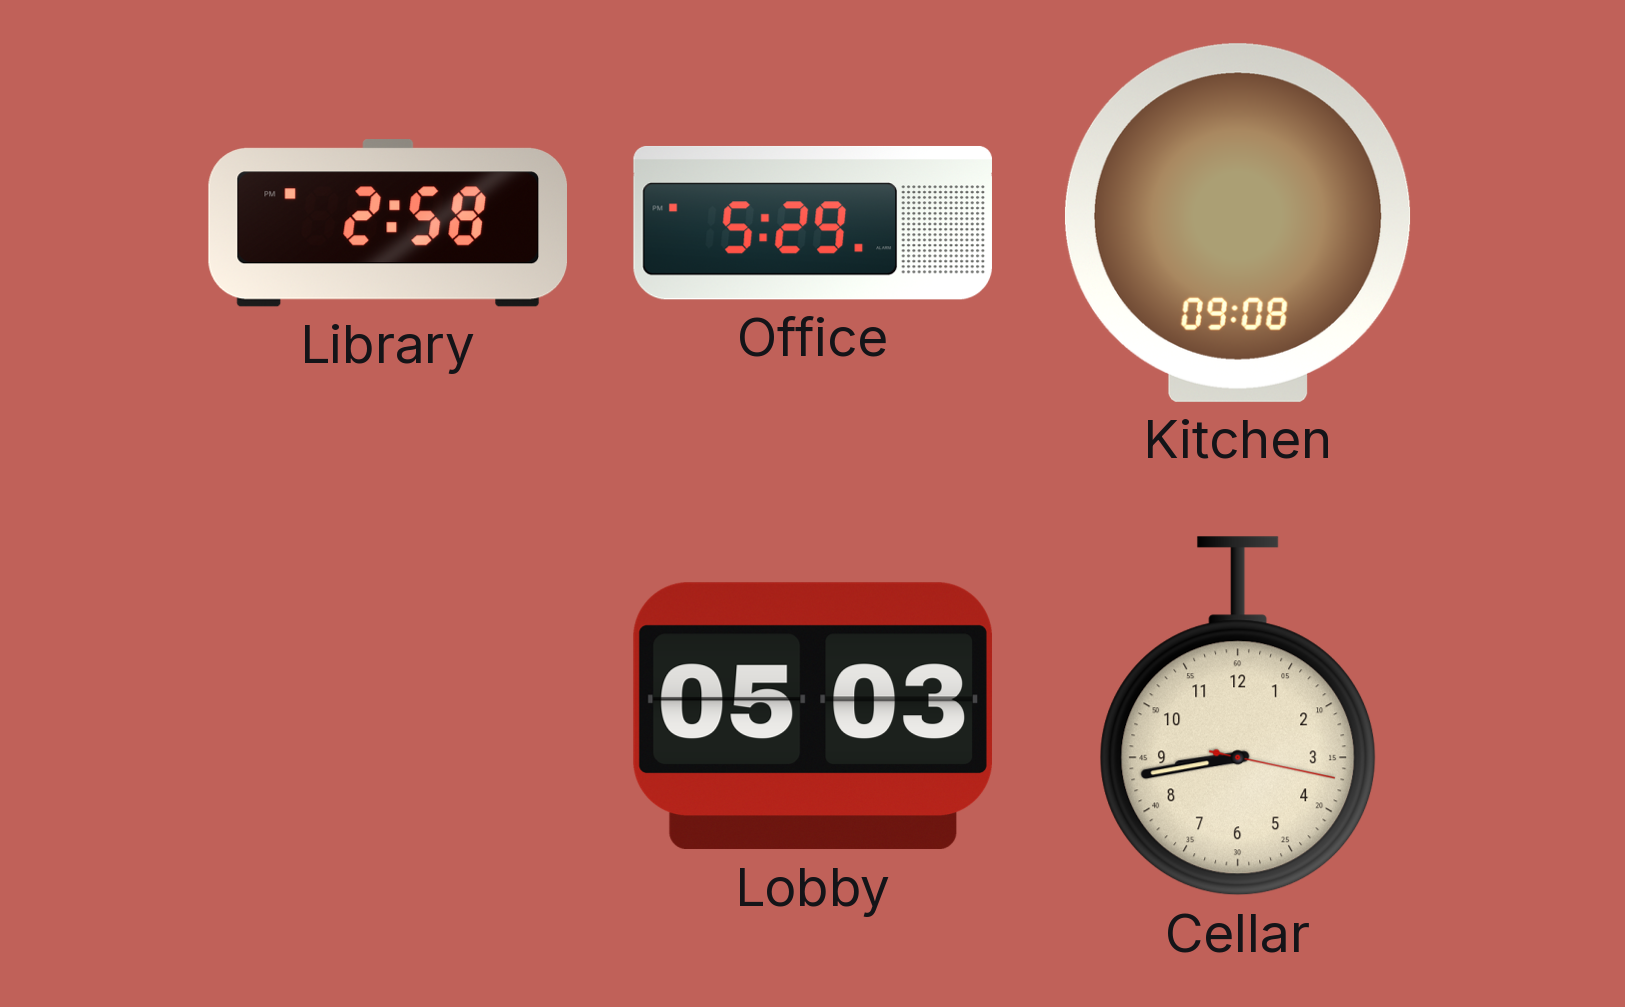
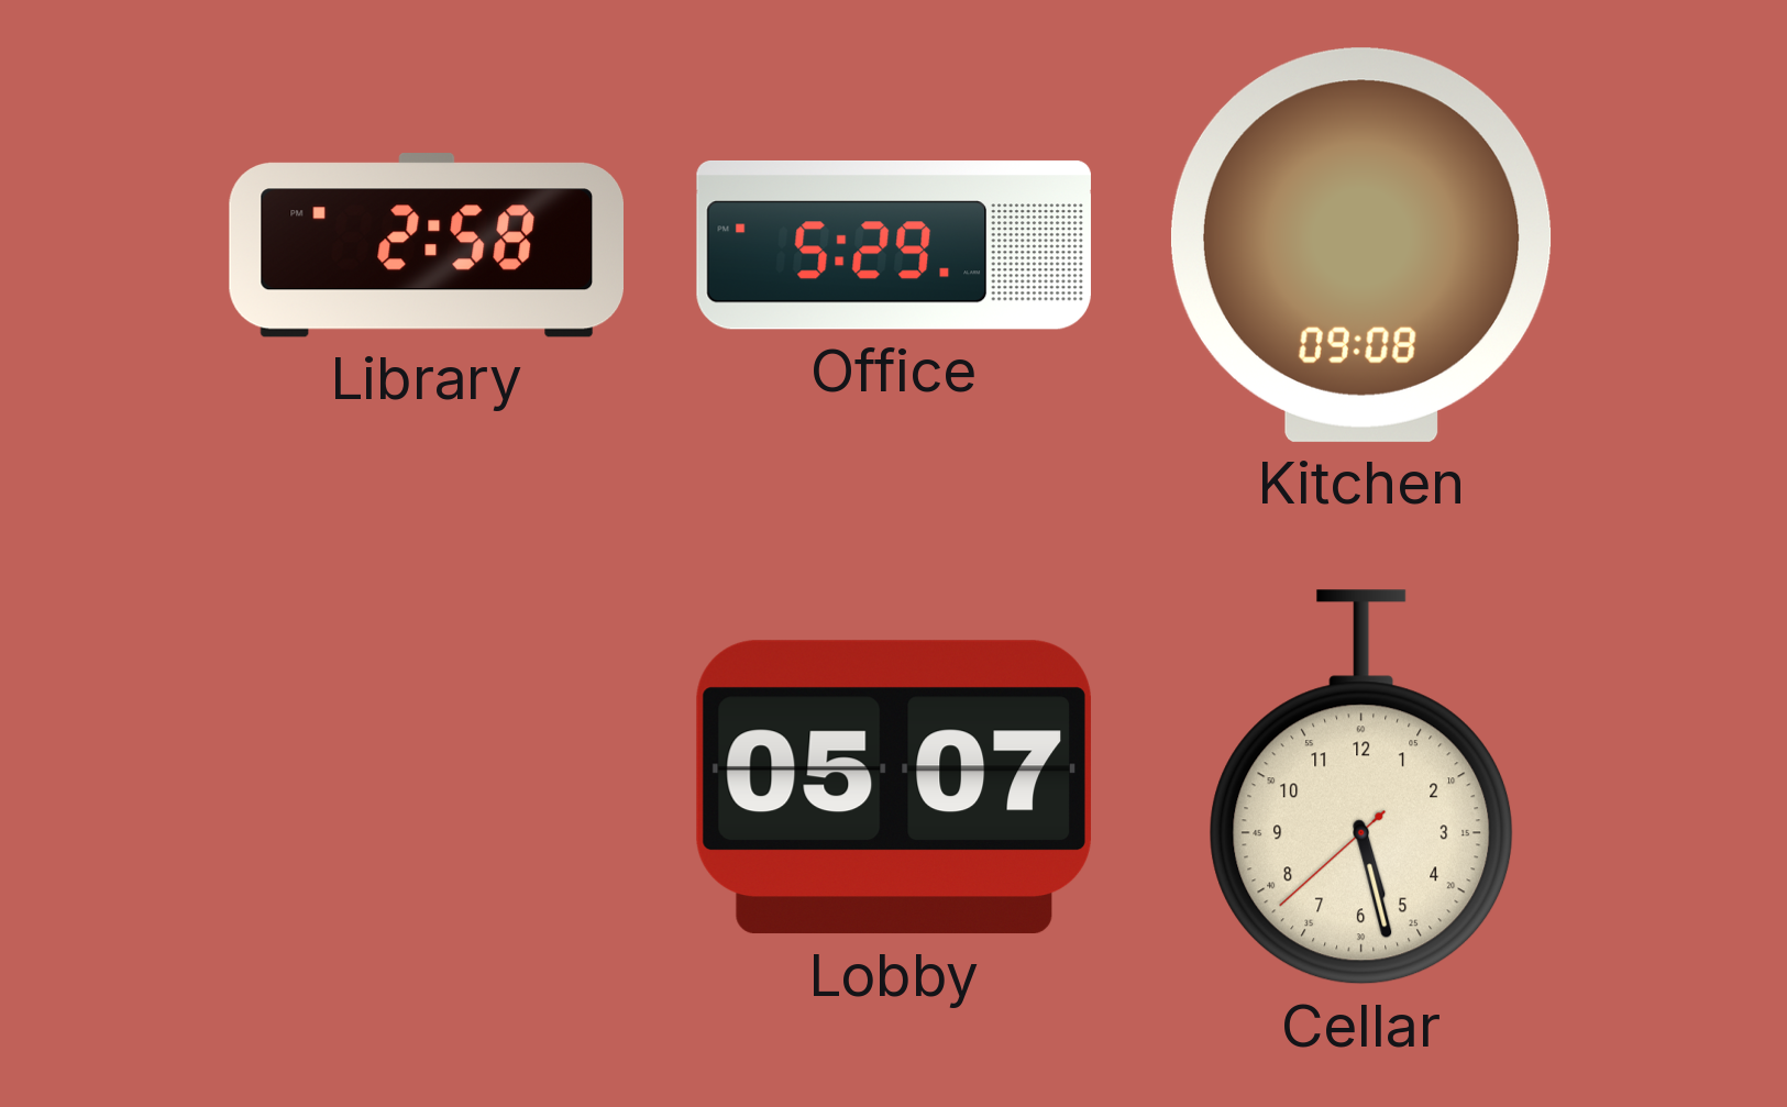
Lobby: 05:03 -> 05:07 (894, 787)
Cellar: 8:43 -> 5:27 (1361, 787)
